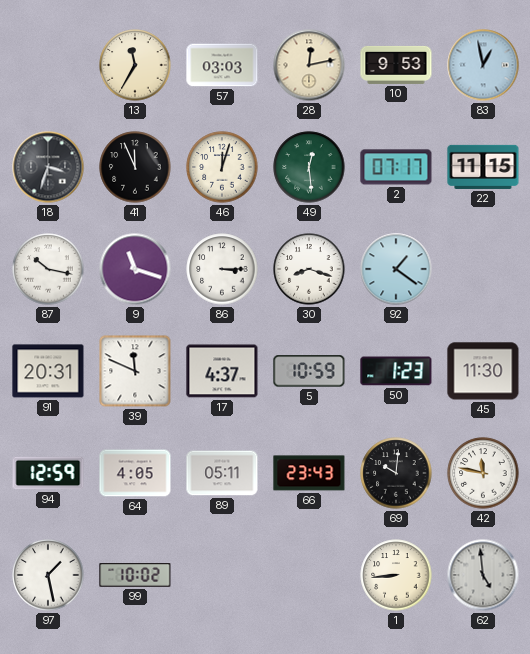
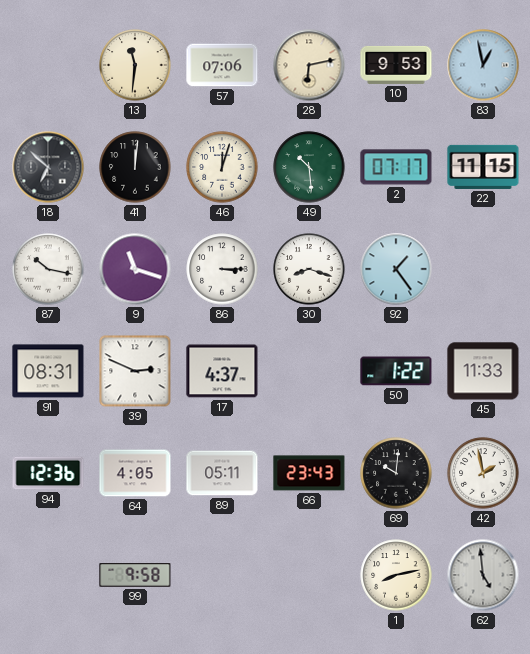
13: 11:35 -> 11:31 (135, 65)
57: 03:03 -> 07:06 (222, 65)
28: 12:13 -> 6:13 (309, 65)
18: 3:33 -> 6:52 (48, 167)
41: 11:56 -> 12:01 (135, 167)
49: 12:29 -> 10:29 (309, 167)
92: 1:21 -> 1:24 (396, 269)
91: 20:31 -> 08:31 (48, 371)
39: 11:49 -> 2:49 (135, 371)
5: 10:59 -> none (309, 371)
50: 1:23 -> 1:22 (396, 371)
45: 11:30 -> 11:33 (483, 371)
94: 12:59 -> 12:36 (48, 473)
42: 11:47 -> 1:58 (483, 473)
97: 1:28 -> none (48, 575)
99: 10:02 -> 9:58 (135, 576)
1: 8:44 -> 8:13 (396, 575)
